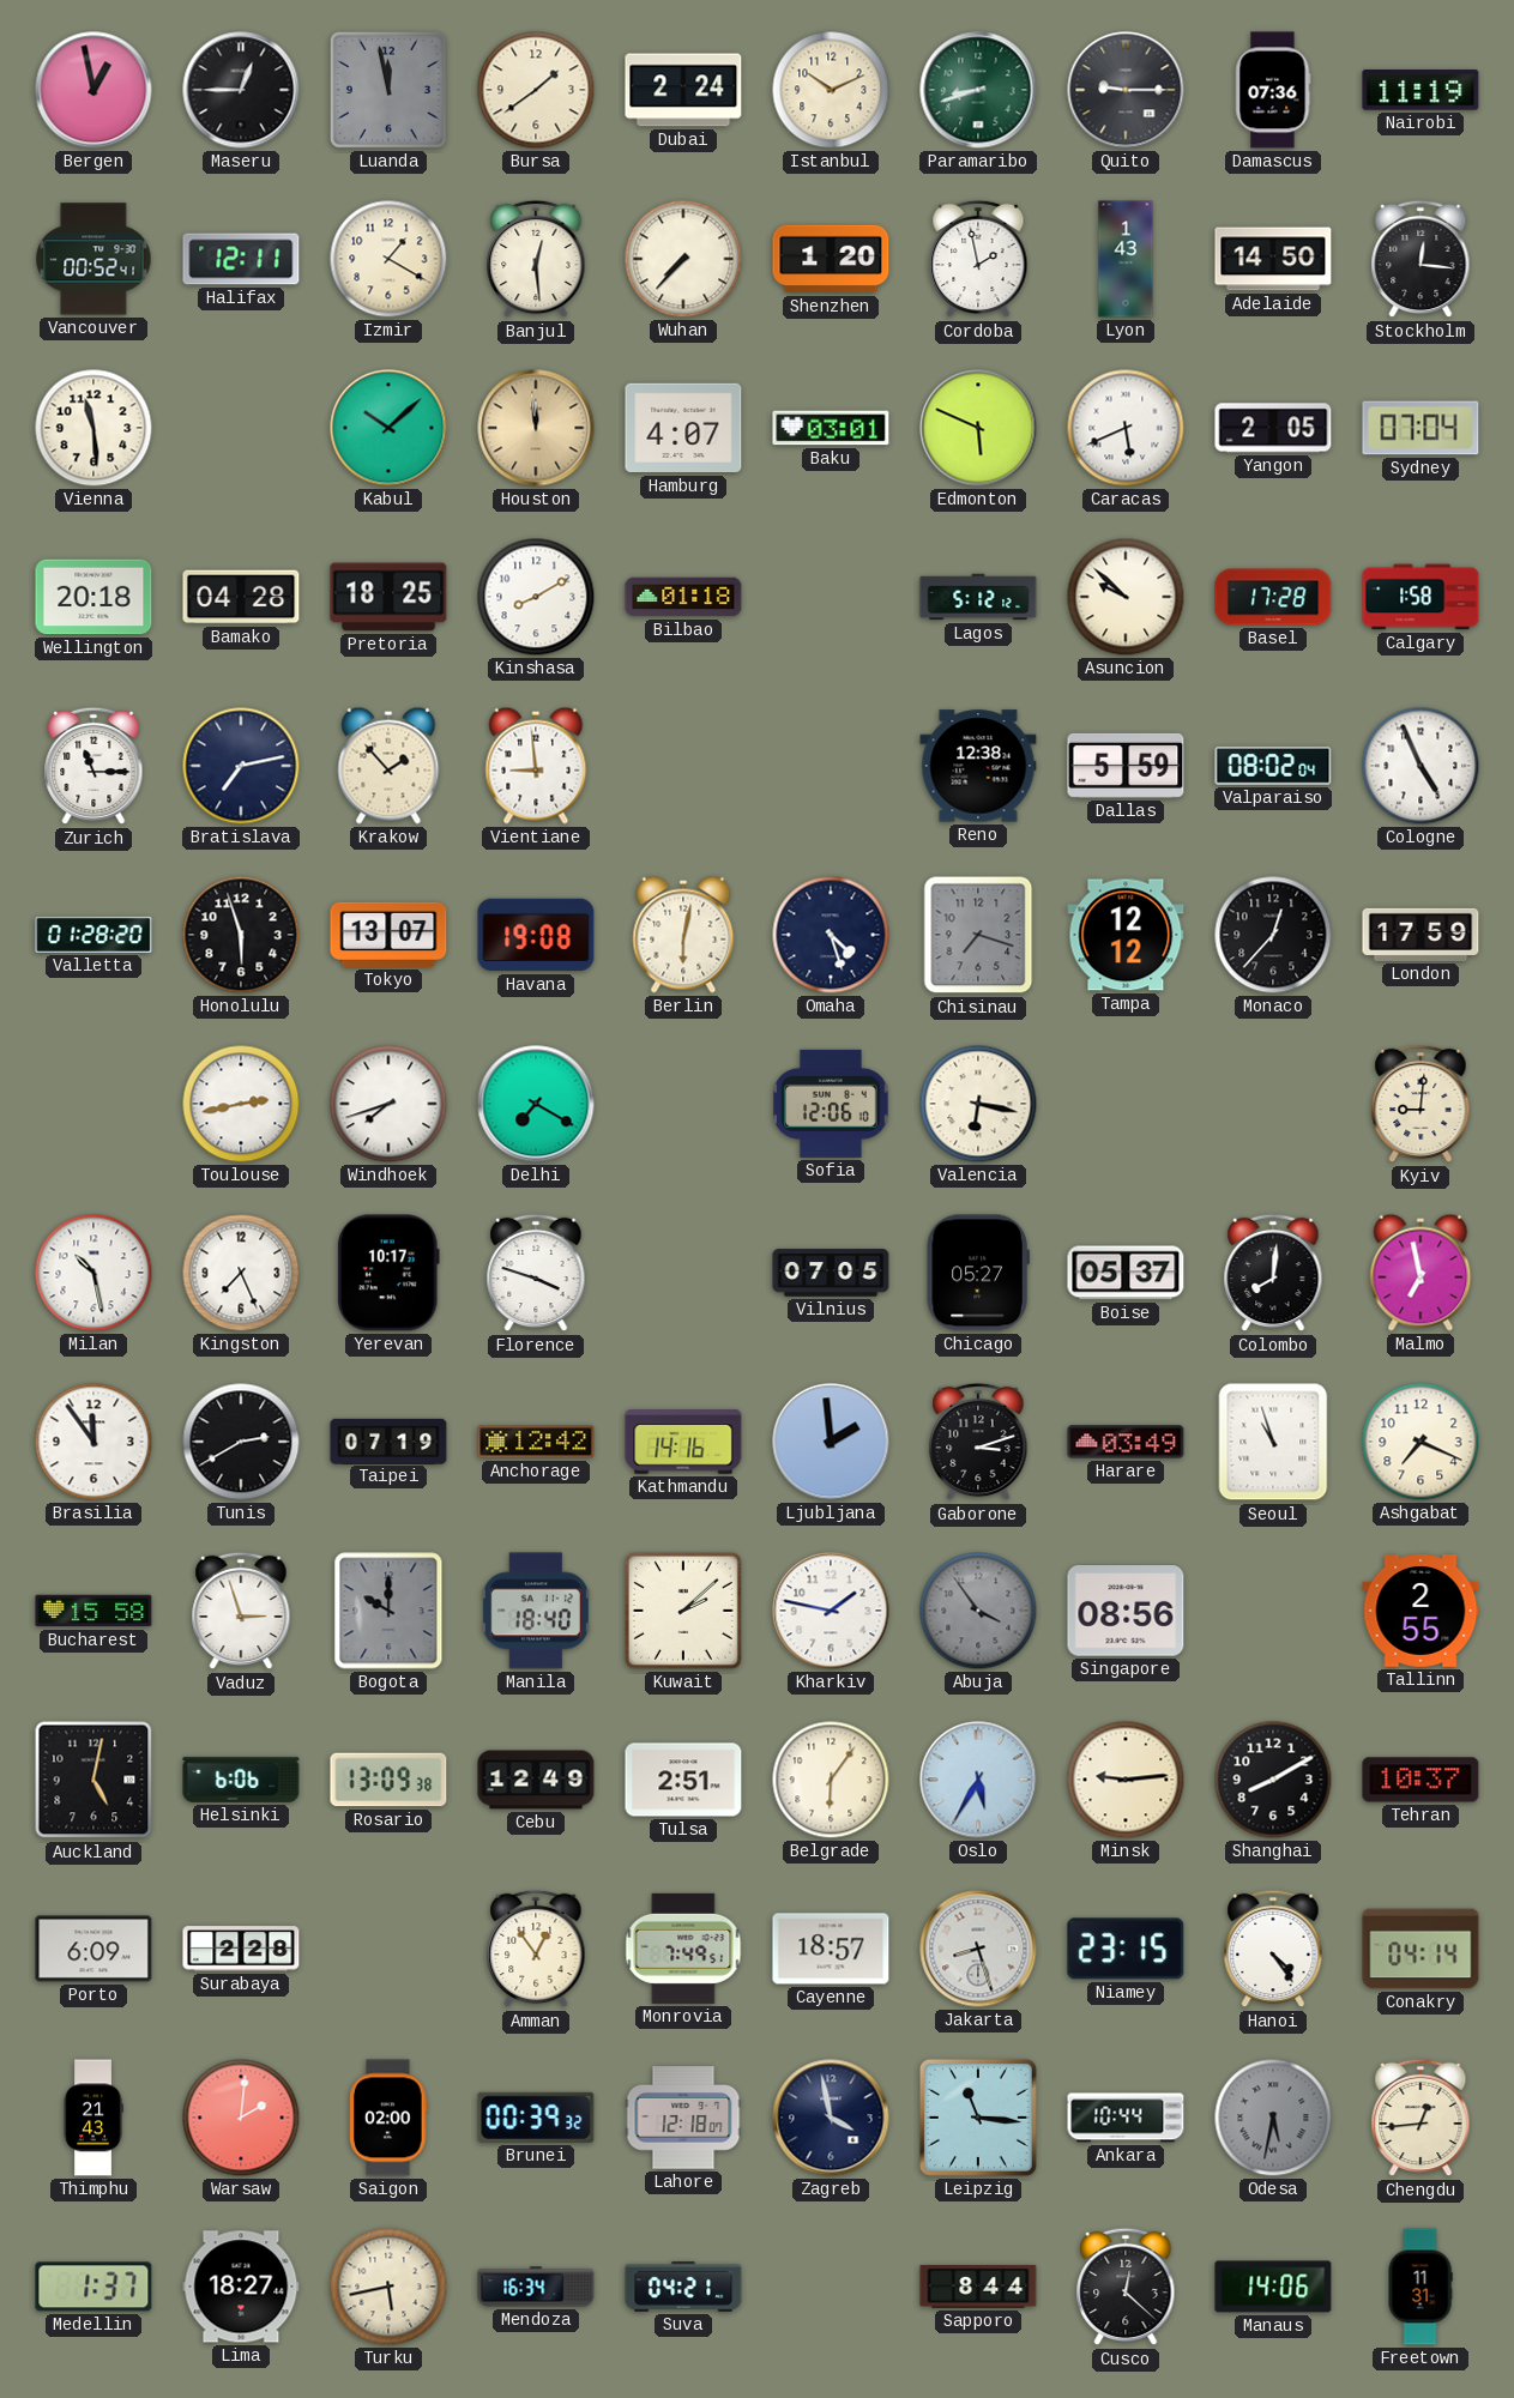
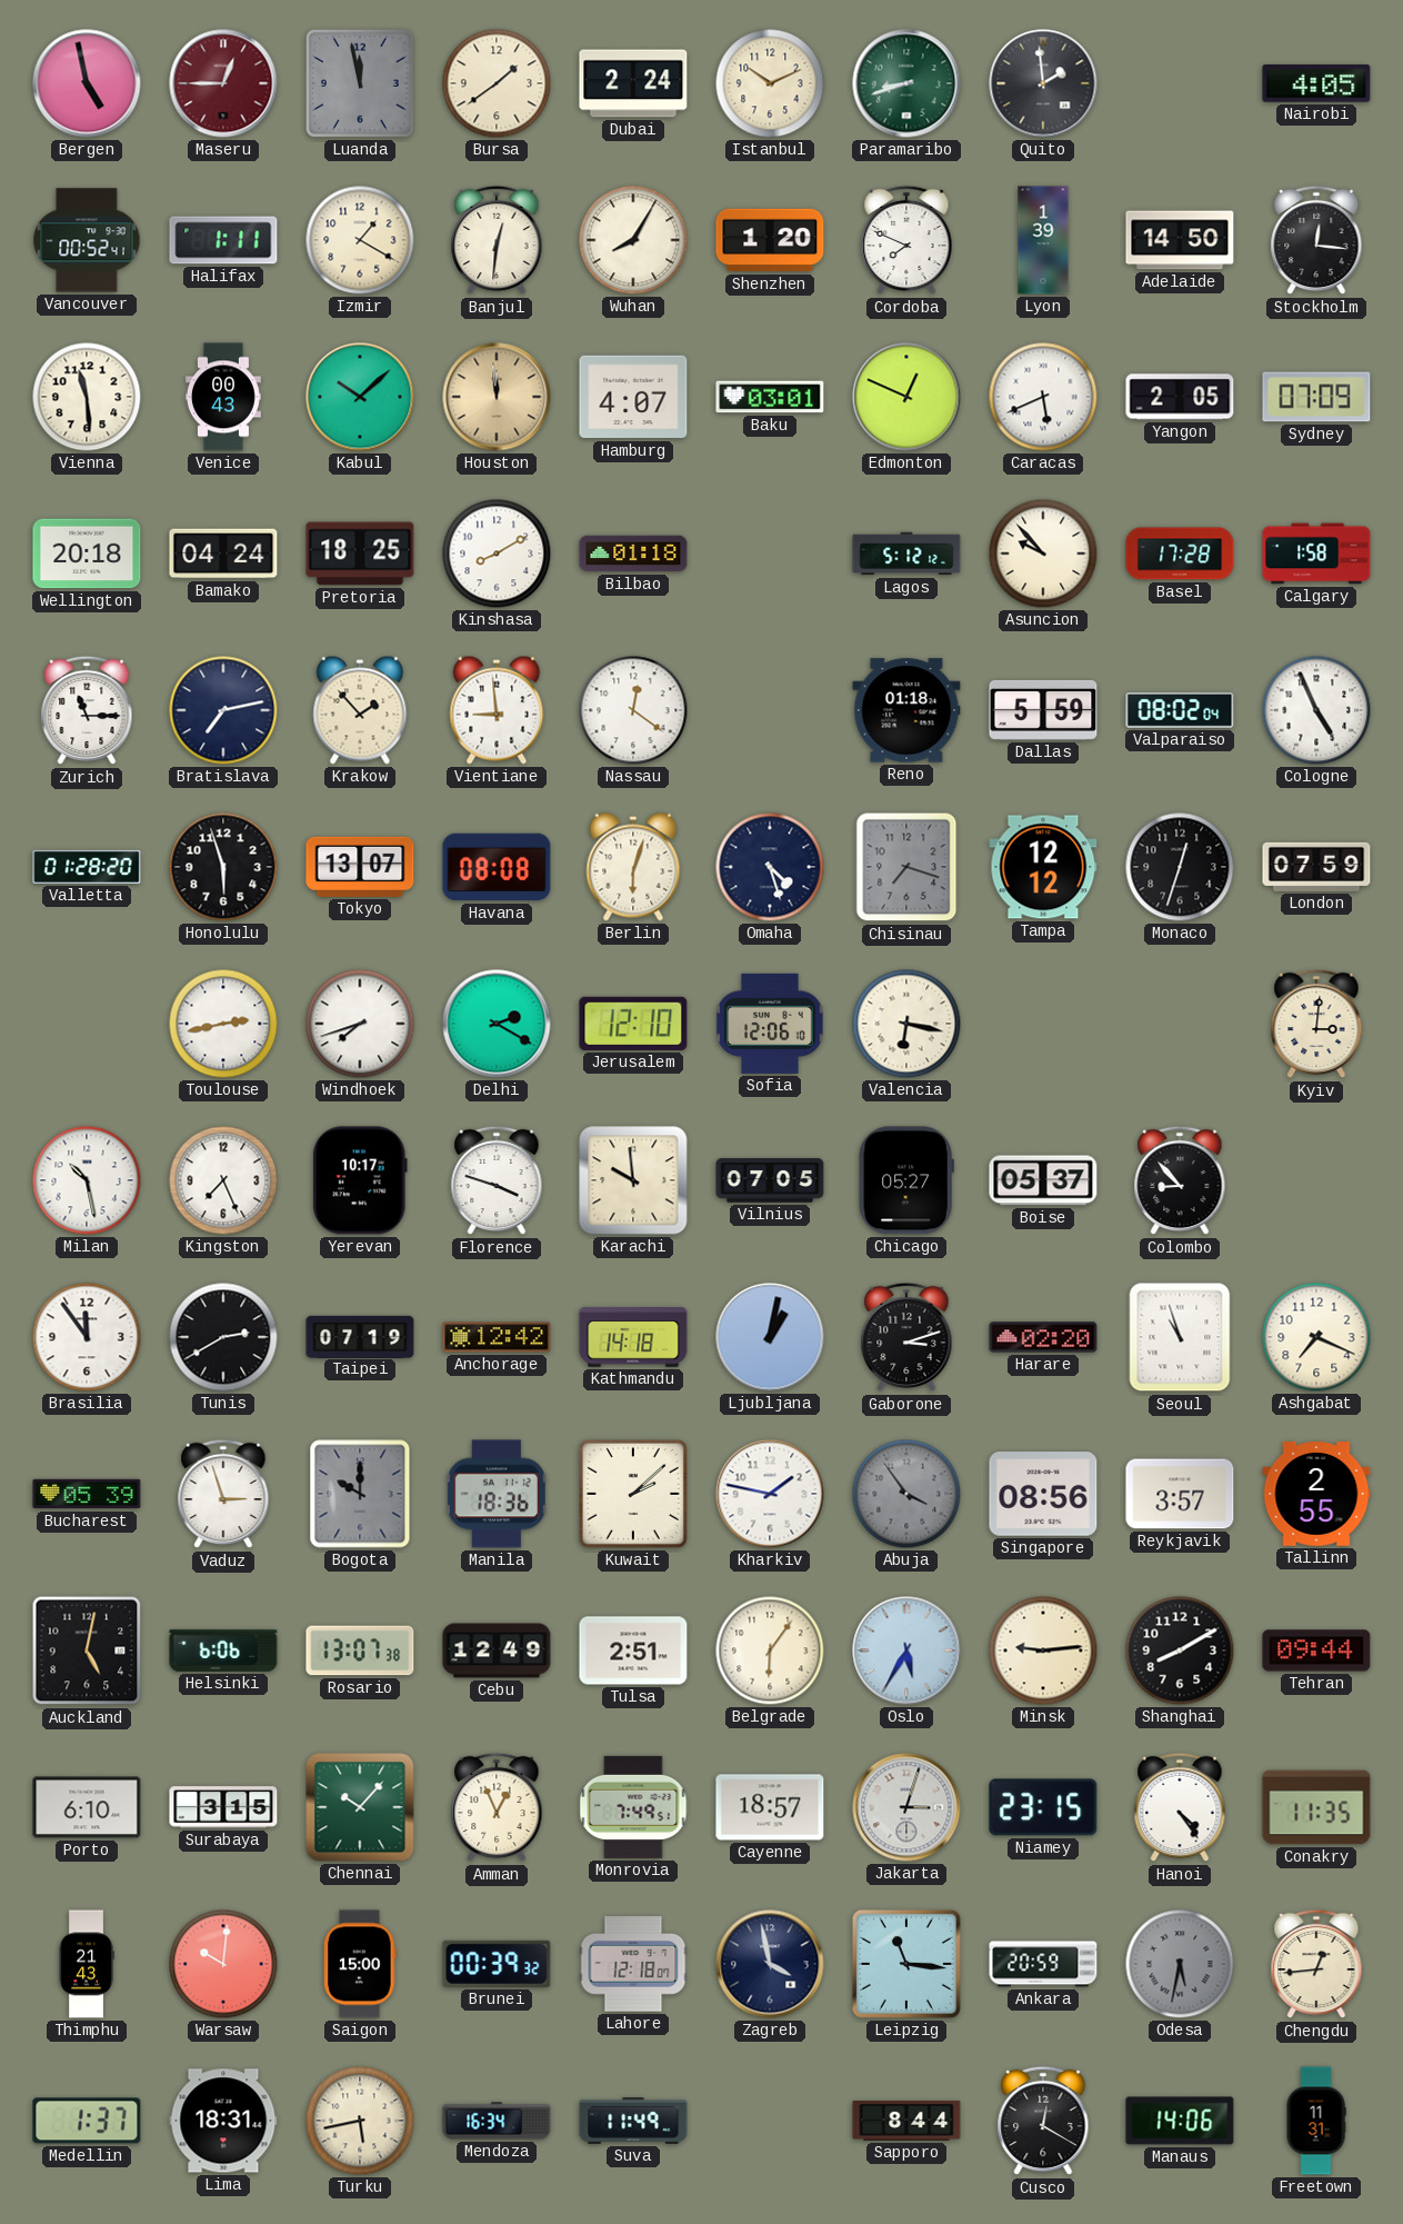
Bergen: 12:58 -> 4:58 (87, 83)
Maseru dial: black -> burgundy (223, 83)
Quito: 9:15 -> 1:59 (1043, 83)
Damascus: 07:36 -> none (1273, 90)
Nairobi: 11:19 -> 4:05 (1316, 83)
Halifax: 12:11 -> 1:11 (223, 240)
Banjul: 12:29 -> 12:31 (497, 240)
Wuhan: 7:37 -> 8:05 (633, 240)
Cordoba: 1:58 -> 7:49 (906, 240)
Lyon: 1:43 -> 1:39 (1043, 240)
Venice: none -> 00:43 (223, 397)
Edmonton: 5:49 -> 12:49 (906, 397)
Sydney: 07:04 -> 07:09 (1316, 397)
Bamako: 04:28 -> 04:24 (223, 553)
Asuncion: 9:52 -> 9:53 (1043, 553)
Nassau: none -> 12:21 (633, 710)
Reno: 12:38 -> 01:18 (906, 710)
Havana: 19:08 -> 08:08 (497, 867)
Berlin: 6:02 -> 6:03 (633, 867)
Monaco: 12:37 -> 12:33 (1180, 867)
London: 17:59 -> 07:59 (1316, 867)
Delhi: 7:20 -> 2:20 (497, 1024)
Jerusalem: none -> 12:10 (633, 1024)
Kyiv: 9:01 -> 3:01 (1316, 1024)
Karachi: none -> 9:59 (633, 1180)
Colombo: 8:01 -> 8:53 (1180, 1180)
Malmo: 6:58 -> none (1420, 1273)
Kathmandu: 14:16 -> 14:18 (633, 1337)
Ljubljana: 1:59 -> 1:02 (770, 1337)
Harare: 03:49 -> 02:20 (1043, 1337)
Bucharest: 15:58 -> 05:39 (87, 1494)
Manila: 18:40 -> 18:36 (497, 1494)
Reykjavik: none -> 3:57 (1180, 1494)
Rosario: 13:09 -> 13:07 (360, 1650)
Tehran: 10:37 -> 09:44 (1316, 1650)
Porto: 6:09 -> 6:10 (87, 1807)
Surabaya: 2:28 -> 3:15 (223, 1807)
Chennai: none -> 10:07 (360, 1807)
Amman: 12:54 -> 12:56 (497, 1807)
Jakarta: 8:27 -> 3:03 (906, 1807)
Conakry: 04:14 -> 11:35 (1316, 1807)
Warsaw: 2:01 -> 10:01 (223, 1964)
Saigon: 02:00 -> 15:00 (360, 1964)
Ankara: 10:44 -> 20:59 (1043, 1964)
Lima: 18:27 -> 18:31 (223, 2121)
Suva: 04:21 -> 11:49 (633, 2122)
Cusco: 12:22 -> 12:20 (1043, 2121)
